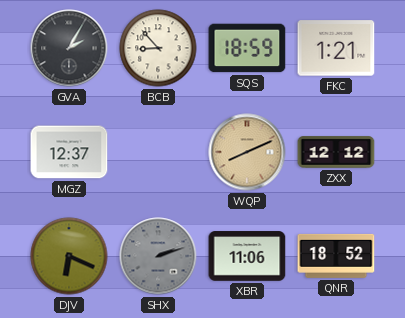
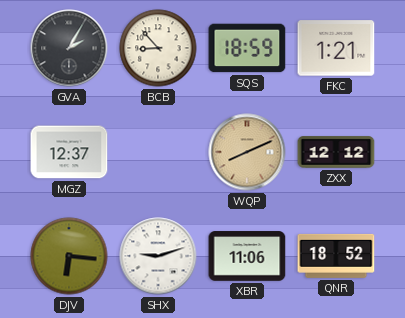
DJV: 6:19 -> 6:16 (69, 256)
SHX: 2:12 -> 9:12 (158, 256)
SHX dial: grey -> white (158, 256)
